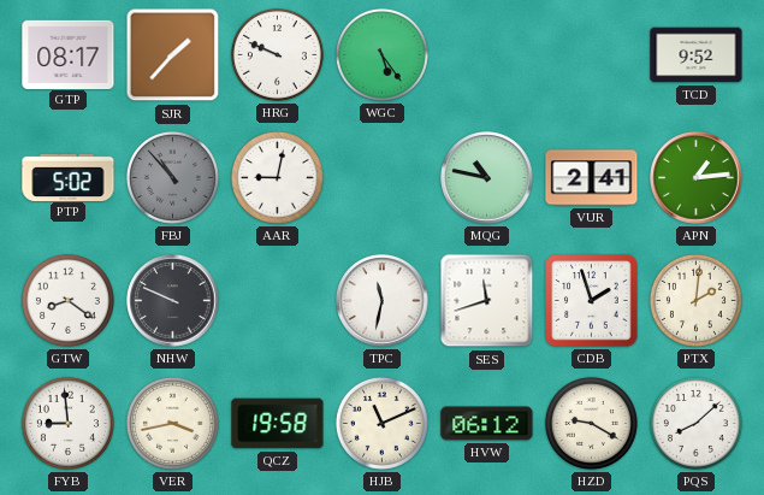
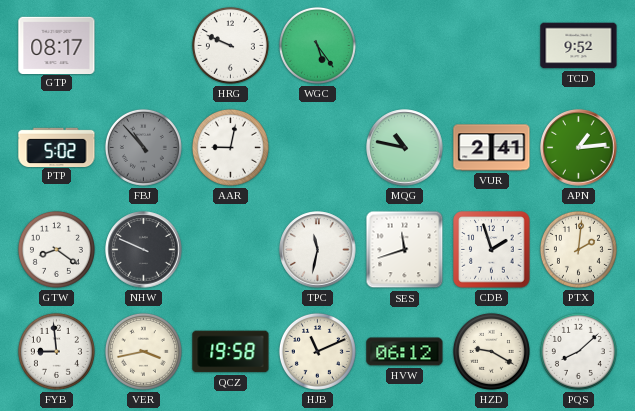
SJR: 1:37 -> none (173, 55)
